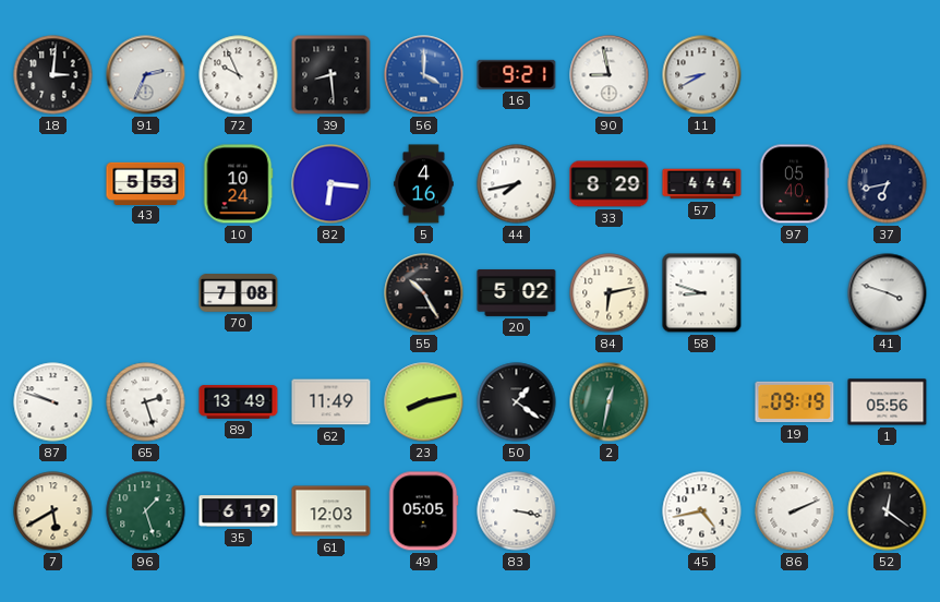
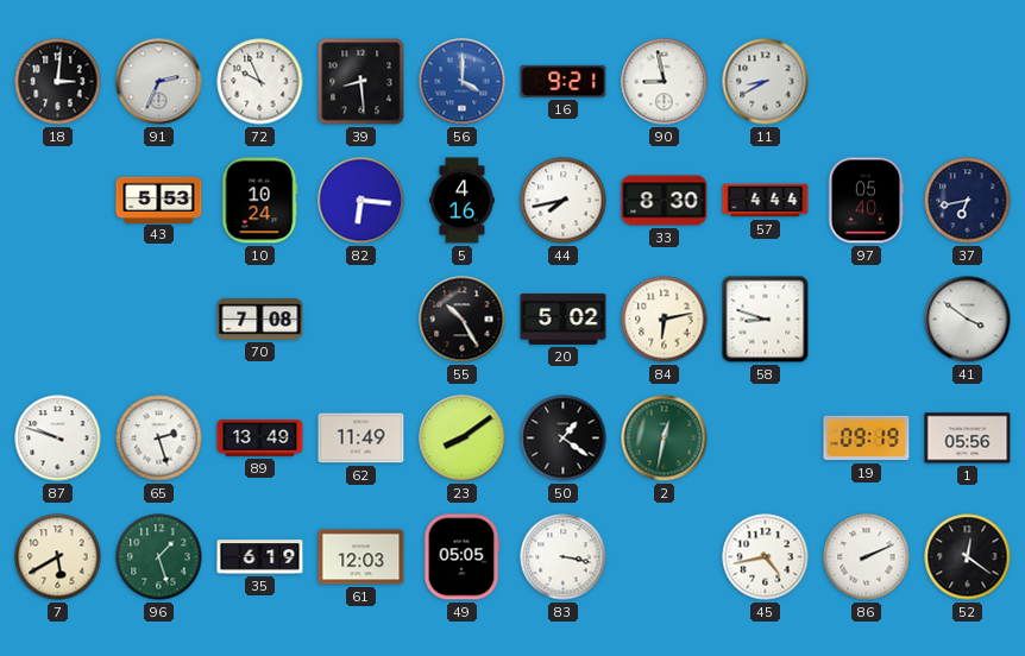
33: 8:29 -> 8:30 (665, 201)
41: 3:48 -> 3:51 (968, 320)
23: 8:13 -> 8:09 (463, 439)
